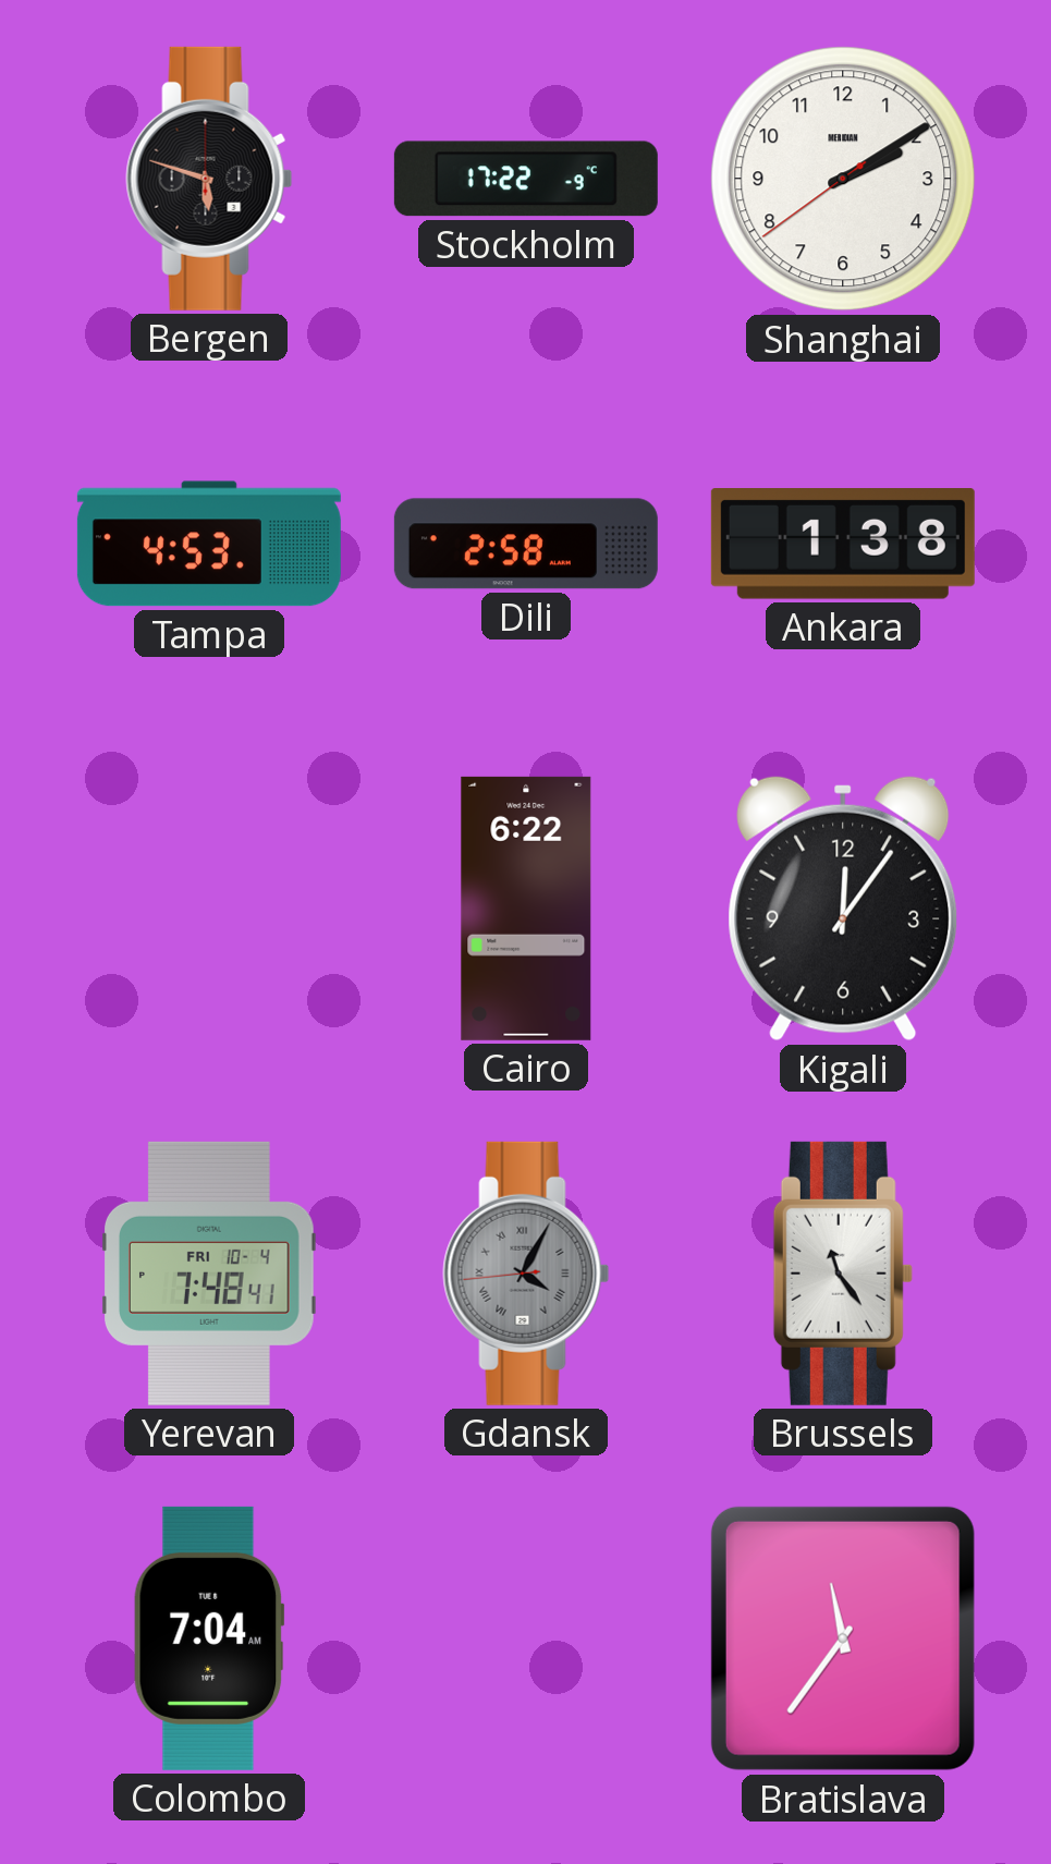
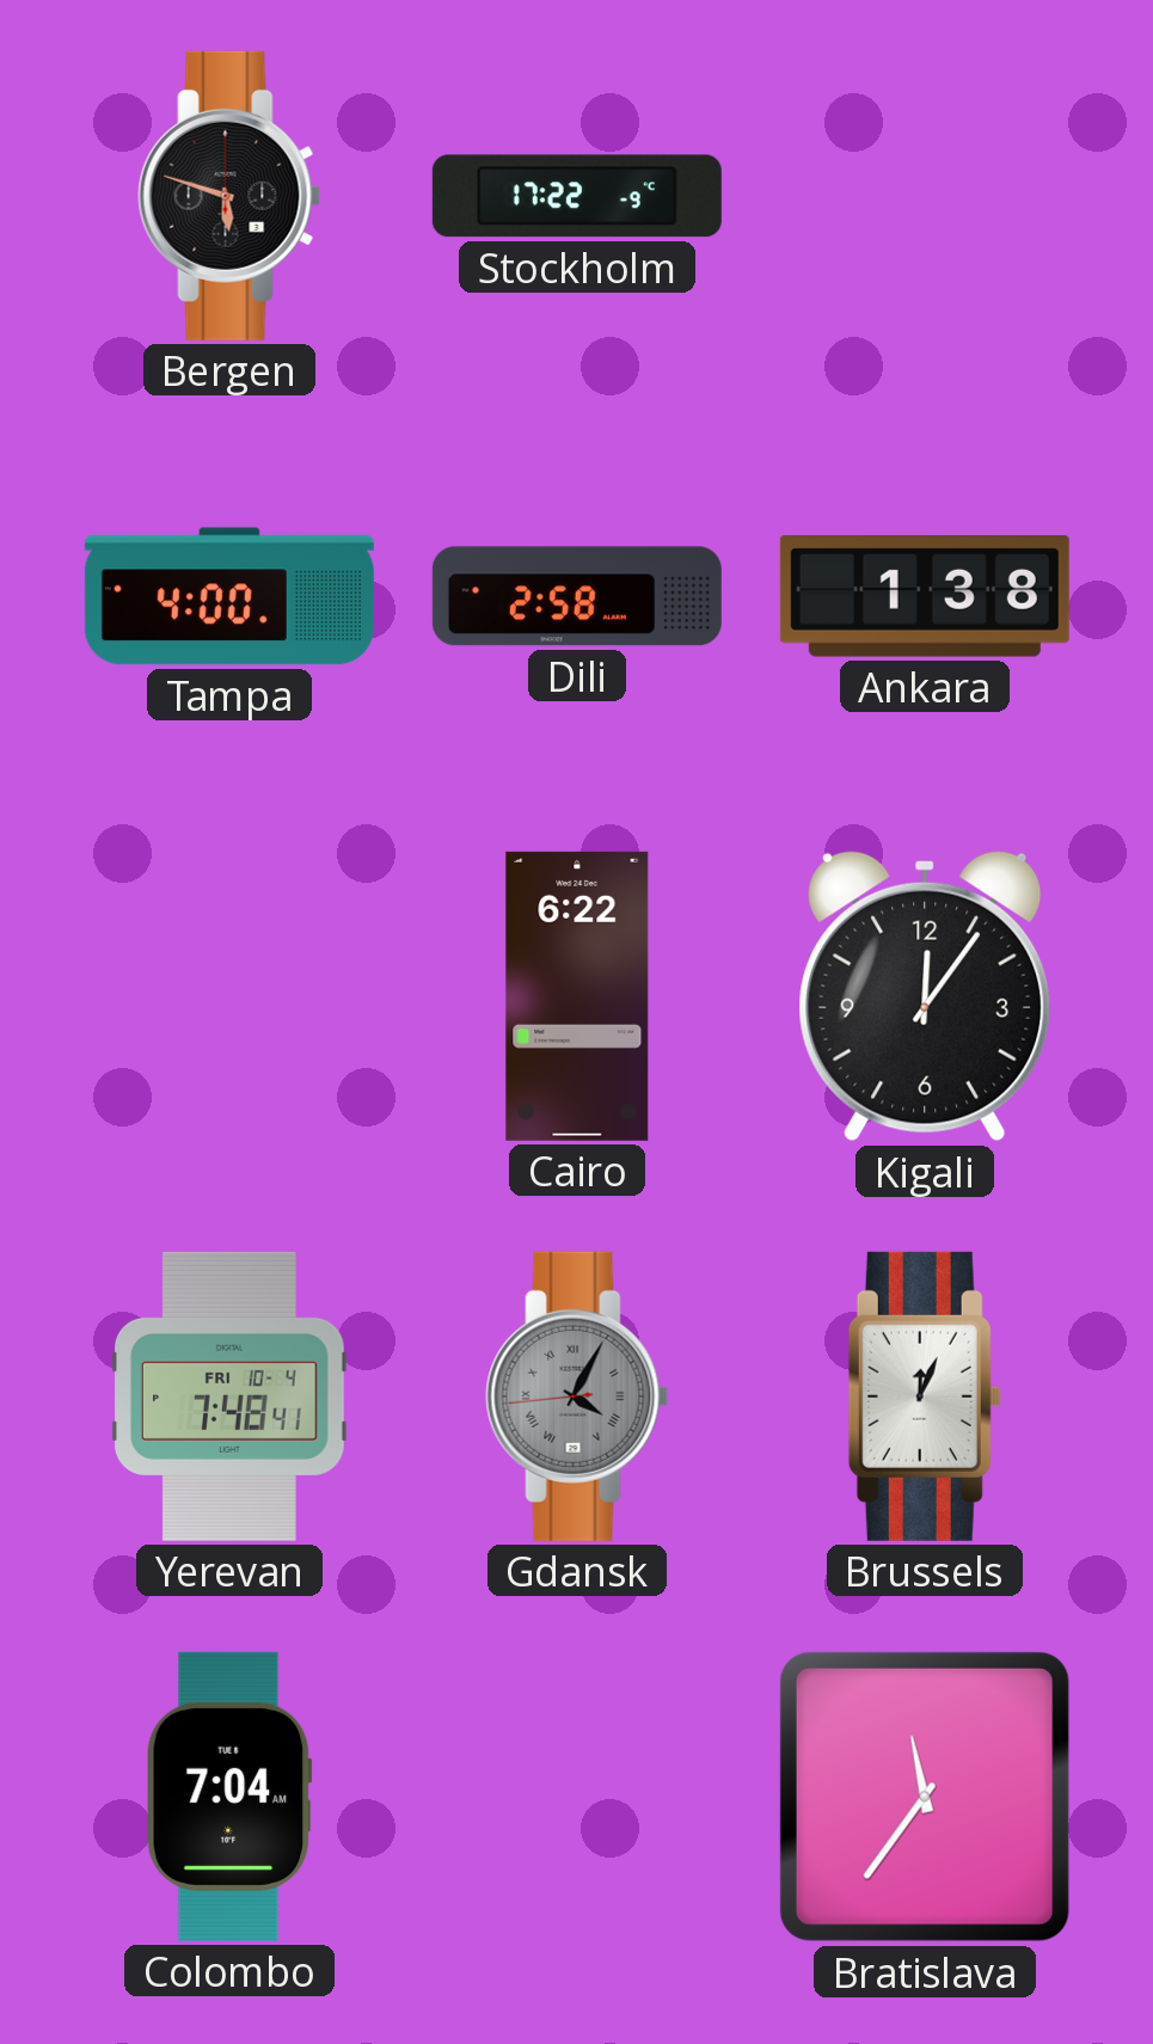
Shanghai: 2:09 -> none (843, 179)
Tampa: 4:53 -> 4:00 (229, 596)
Brussels: 11:24 -> 12:04 (925, 1397)
